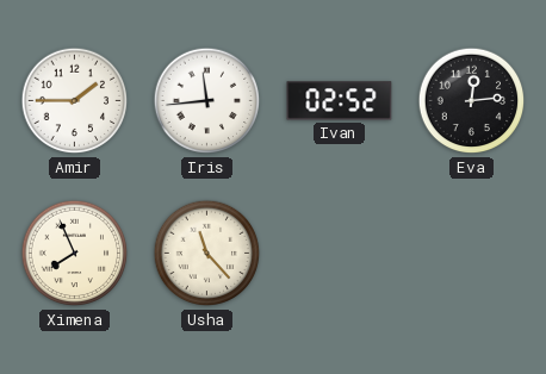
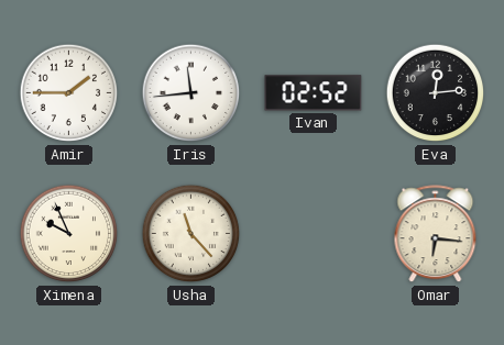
Ximena: 7:56 -> 9:56 (69, 234)
Omar: none -> 6:16 (436, 234)
